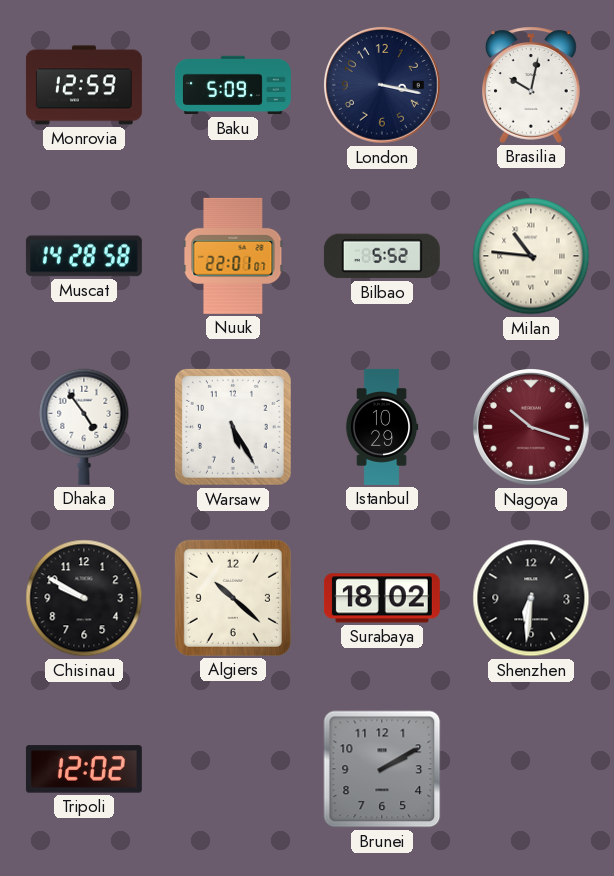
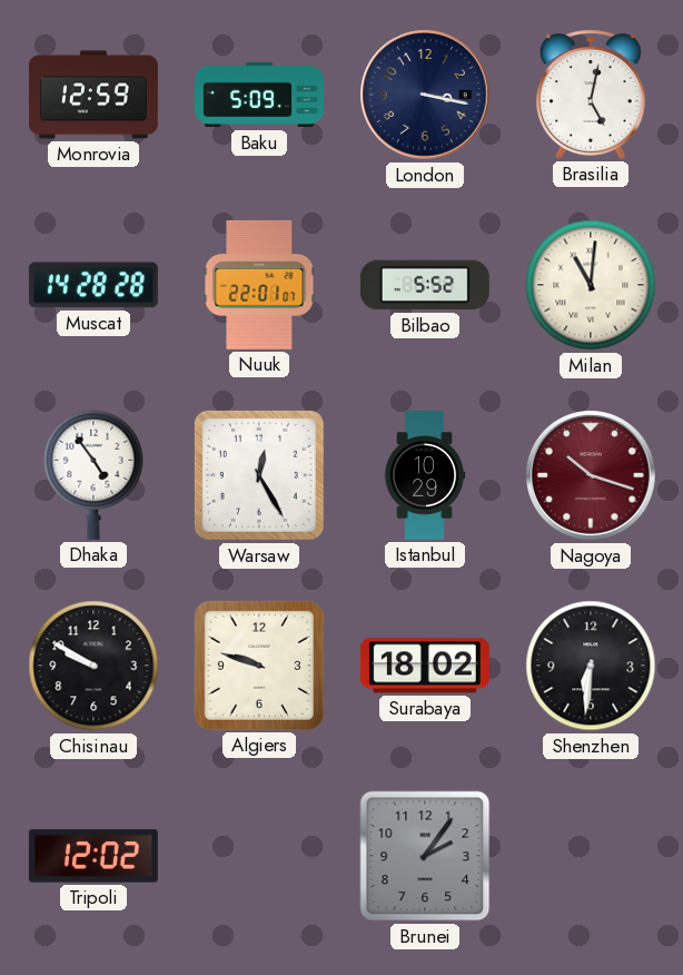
Brasilia: 10:02 -> 5:02 (592, 95)
Muscat: 14:28:58 -> 14:28:28 (93, 285)
Milan: 10:46 -> 11:01 (591, 285)
Warsaw: 5:25 -> 12:25 (259, 475)
Algiers: 10:22 -> 9:48 (259, 666)
Brunei: 2:10 -> 2:06 (425, 856)
